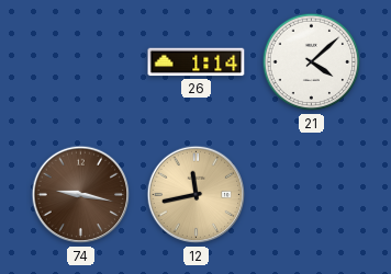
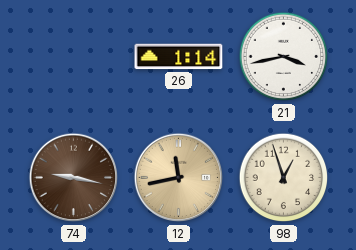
21: 4:08 -> 3:43 (284, 57)
98: none -> 12:57 (284, 178)
